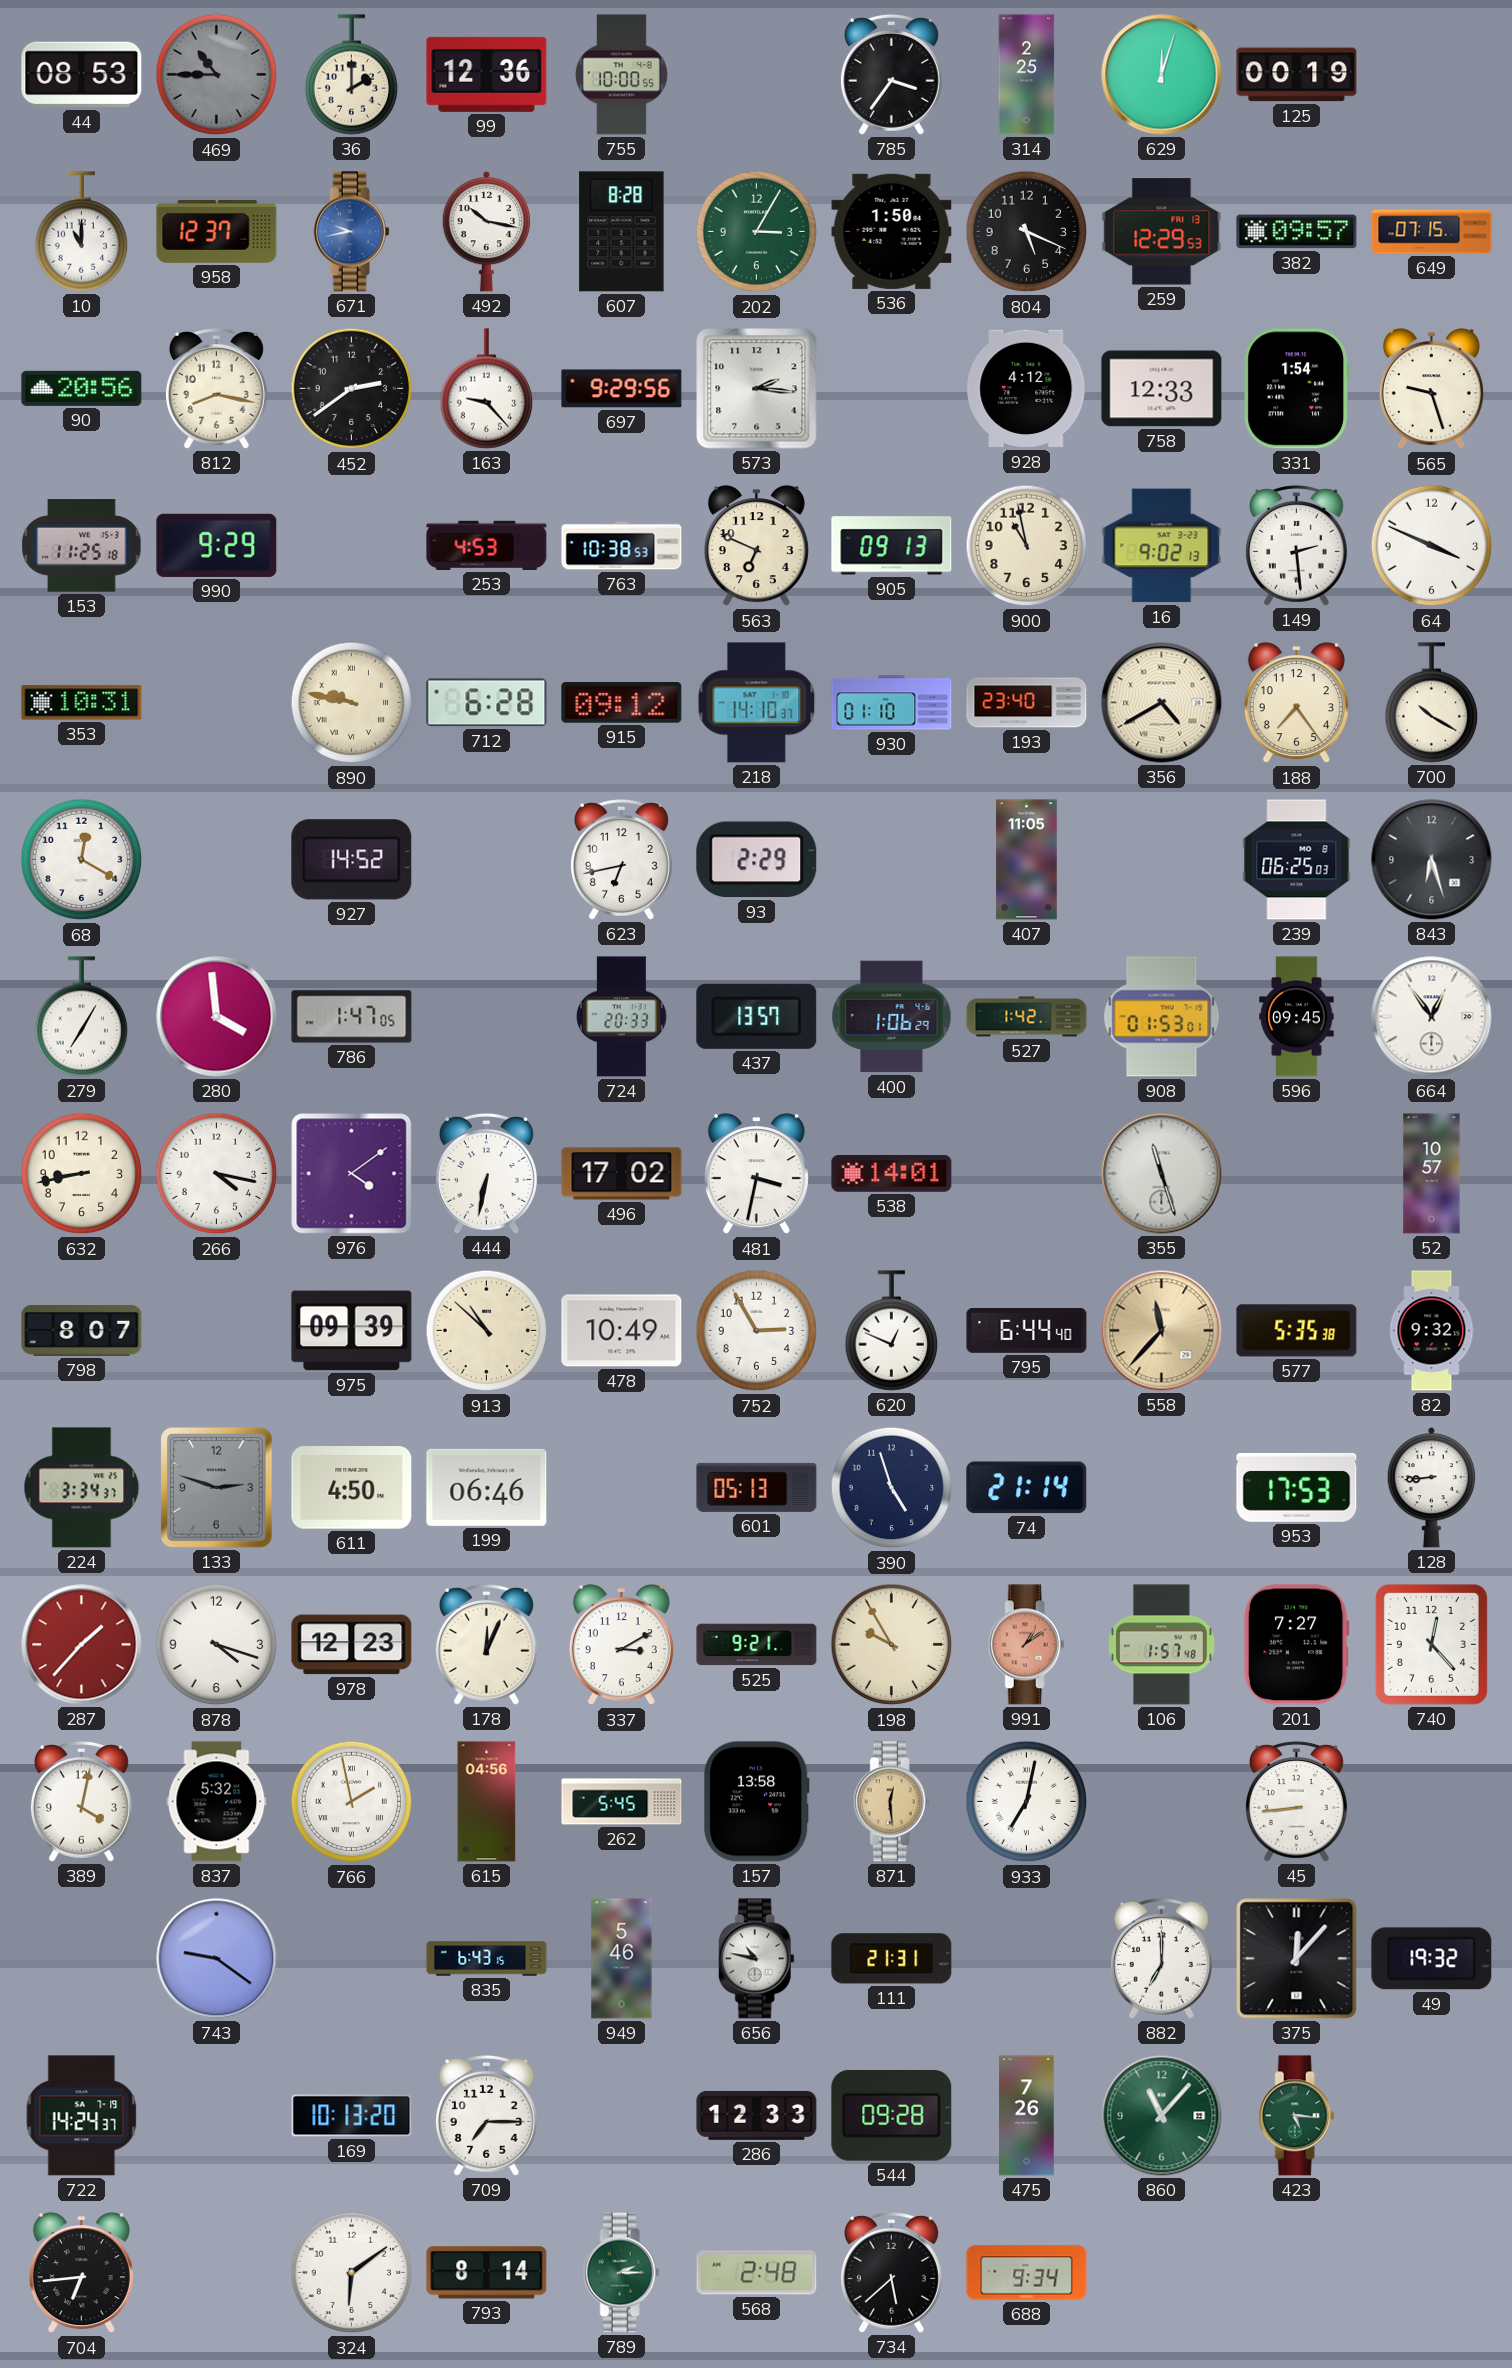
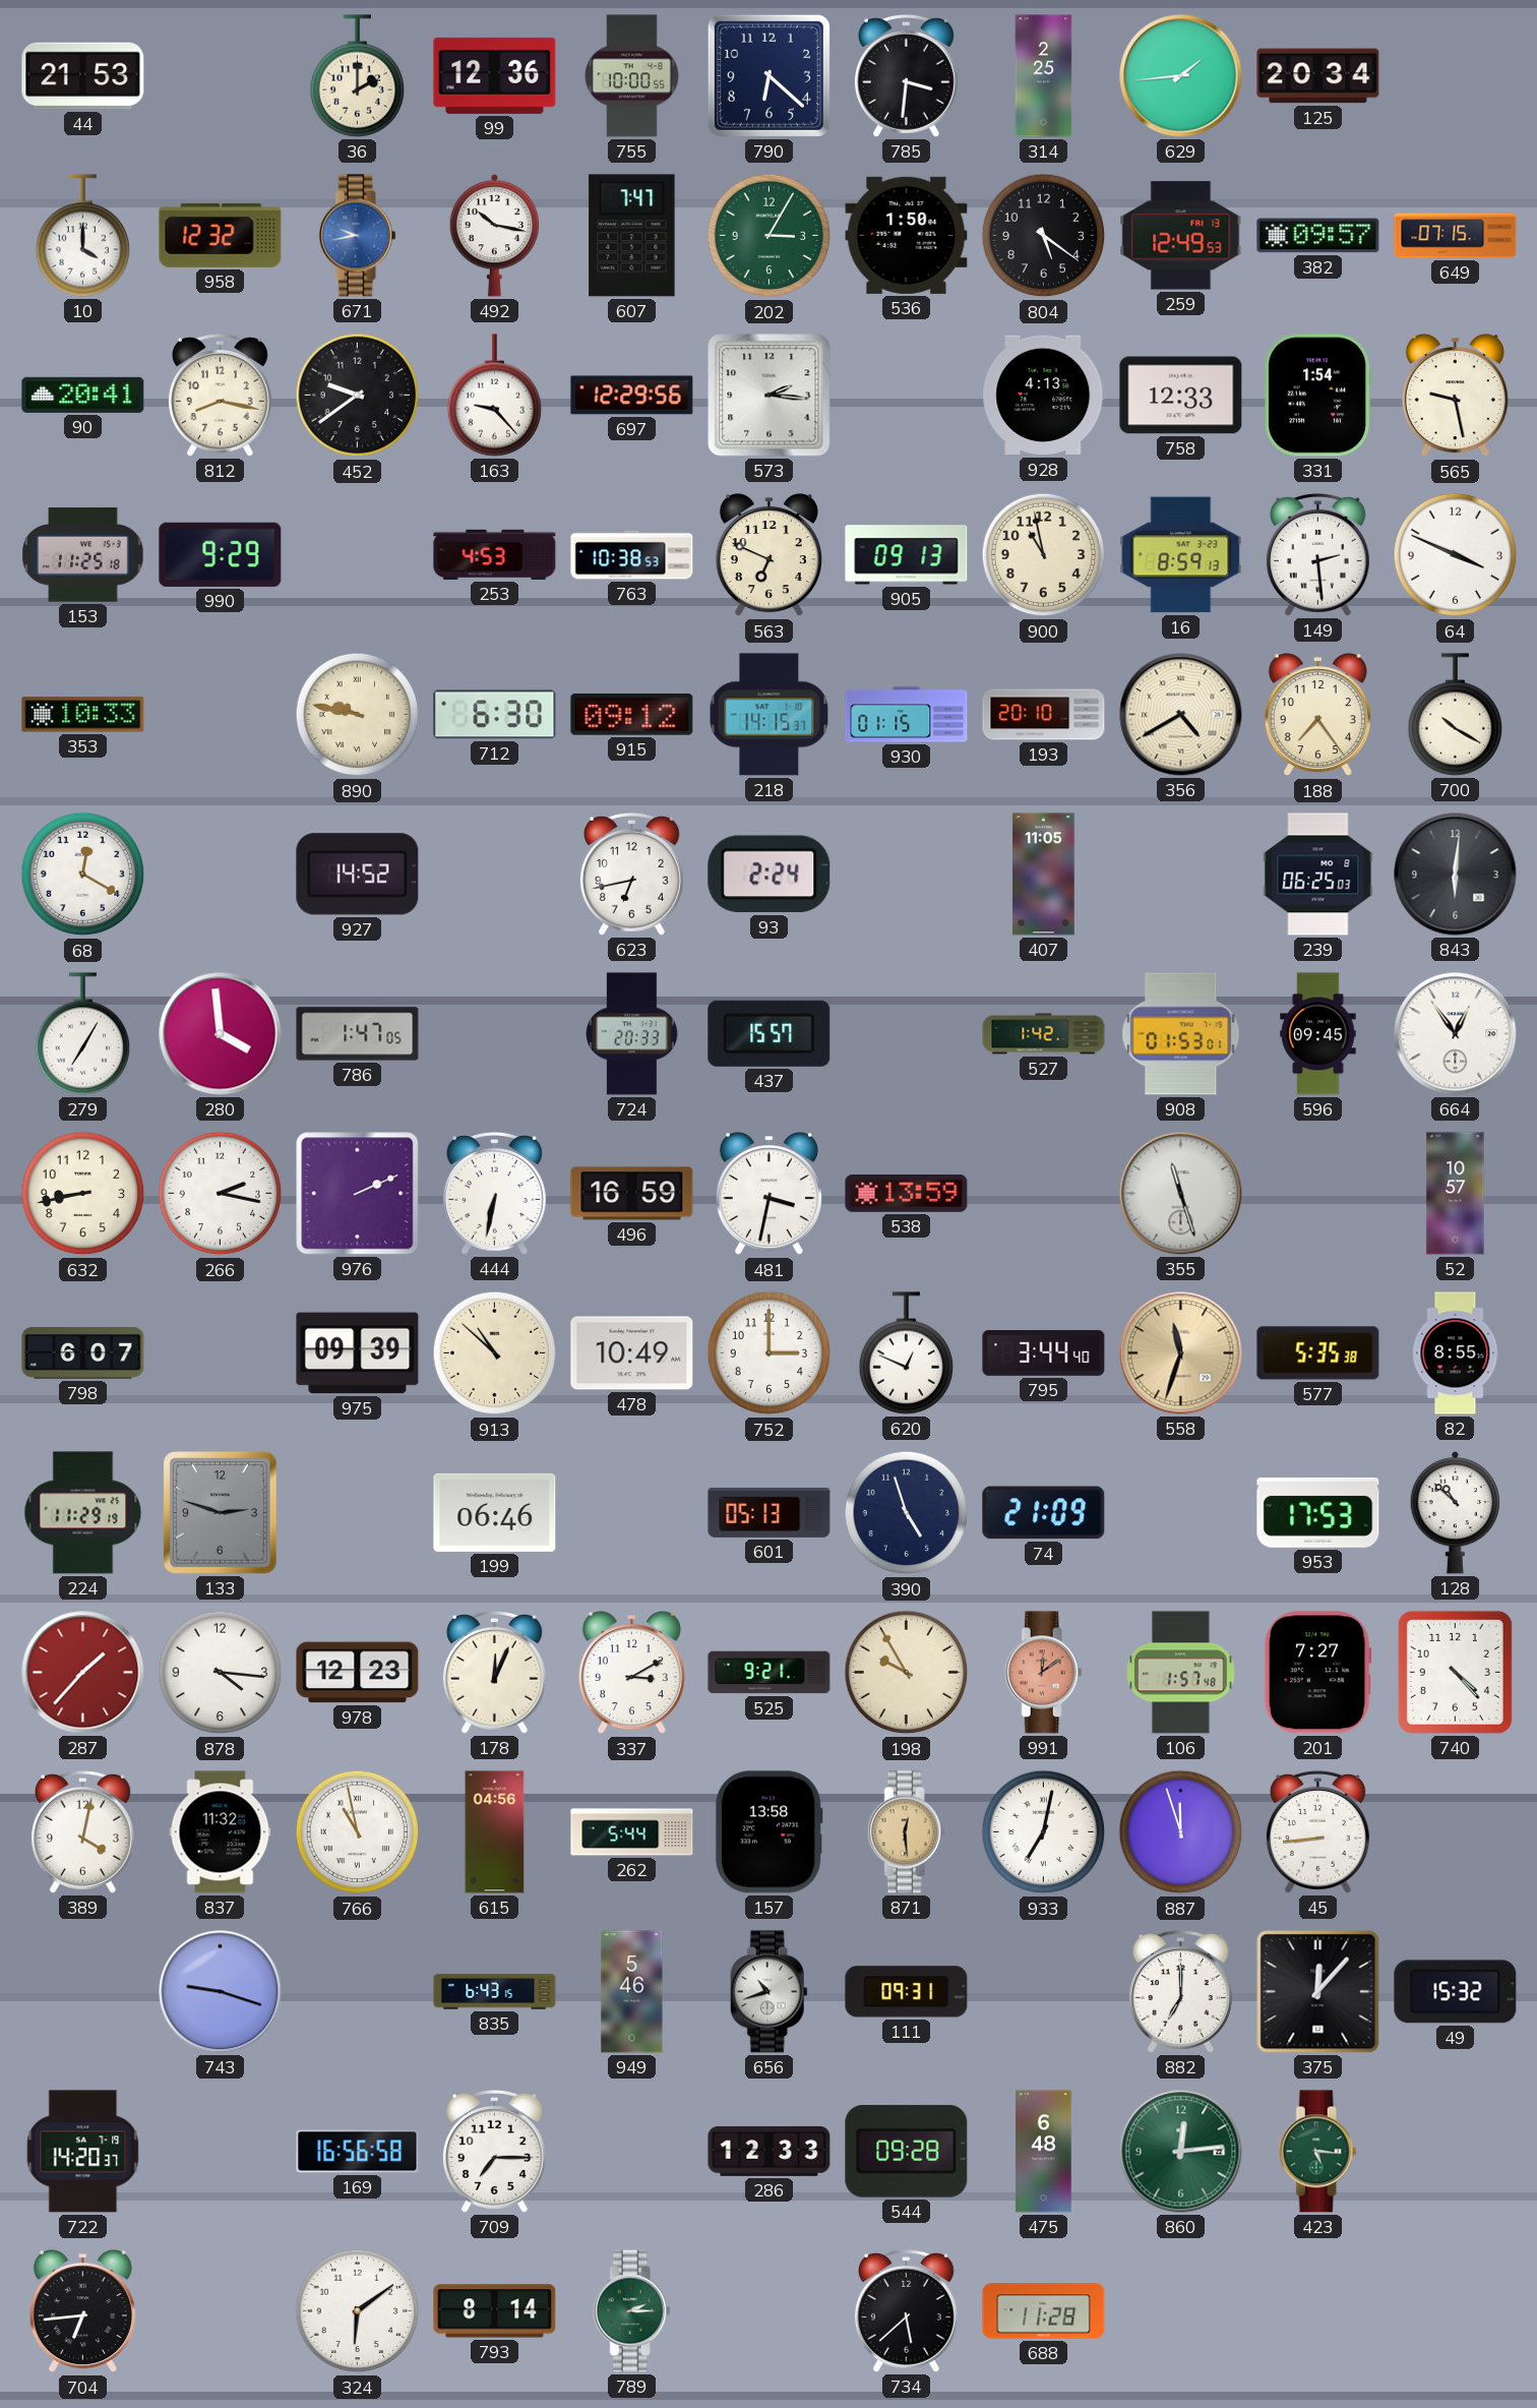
44: 08:53 -> 21:53 (83, 76)
469: 10:45 -> none (217, 75)
790: none -> 6:22 (769, 75)
785: 3:36 -> 3:31 (906, 75)
629: 12:03 -> 1:44 (1181, 76)
125: 00:19 -> 20:34 (1318, 76)
10: 11:00 -> 4:00 (83, 236)
958: 12:37 -> 12:32 (221, 235)
607: 8:28 -> 7:47 (632, 236)
804: 5:19 -> 5:21 (1044, 236)
259: 12:29 -> 12:49 (1181, 236)
90: 20:56 -> 20:41 (83, 395)
452: 2:39 -> 9:39 (358, 396)
697: 9:29 -> 12:29 (632, 396)
928: 4:12 -> 4:13 (1044, 396)
565: 9:27 -> 9:28 (1455, 396)
16: 9:02 -> 8:59 (1181, 555)
353: 10:31 -> 10:33 (83, 715)
712: 6:28 -> 6:30 (495, 715)
218: 14:10 -> 14:15 (770, 715)
930: 01:10 -> 01:15 (907, 715)
193: 23:40 -> 20:10 (1044, 715)
93: 2:29 -> 2:24 (770, 875)
843: 6:27 -> 6:01 (1456, 875)
437: 13:57 -> 15:57 (770, 1033)
400: 1:06 -> none (892, 1017)
266: 4:17 -> 2:17 (221, 1194)
976: 4:09 -> 2:11 (358, 1194)
496: 17:02 -> 16:59 (632, 1194)
538: 14:01 -> 13:59 (907, 1194)
798: 8:07 -> 6:07 (83, 1353)
752: 2:55 -> 3:00 (770, 1353)
795: 6:44 -> 3:44 (1044, 1353)
558: 11:37 -> 11:33 (1181, 1353)
82: 9:32 -> 8:55 (1456, 1353)
224: 3:34 -> 11:29 (83, 1513)
611: 4:50 -> none (352, 1488)
74: 21:14 -> 21:09 (1044, 1513)
128: 8:44 -> 10:52 (1456, 1513)
878: 4:18 -> 4:16 (221, 1673)
991: 1:09 -> 12:09 (1043, 1673)
740: 12:23 -> 4:23 (1455, 1672)
837: 5:32 -> 11:32 (221, 1832)
766: 1:58 -> 10:58 (358, 1832)
262: 5:45 -> 5:44 (632, 1832)
887: none -> 11:57 (1181, 1832)
743: 9:21 -> 9:18 (221, 1992)
656: 10:47 -> 10:42 (769, 1992)
111: 21:31 -> 09:31 (907, 1992)
49: 19:32 -> 15:32 (1456, 1992)
722: 14:24 -> 14:20 (83, 2152)
169: 10:13 -> 16:56 (358, 2152)
475: 7:26 -> 6:48 (1044, 2152)
860: 11:07 -> 12:14 (1181, 2152)
568: 2:48 -> none (757, 2273)
688: 9:34 -> 11:28 (1044, 2311)
